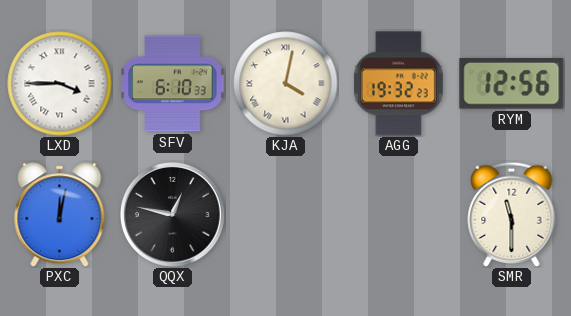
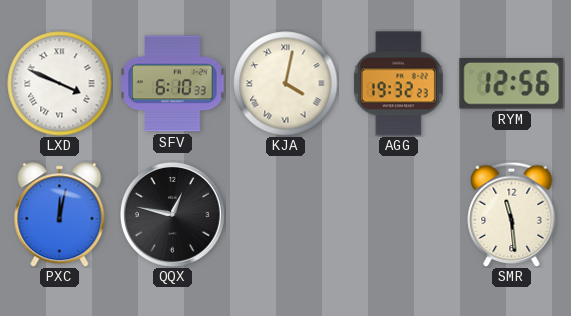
LXD: 3:45 -> 3:49 (60, 84)
SMR: 11:30 -> 11:29 (512, 214)
